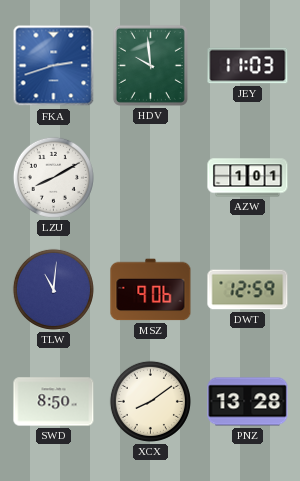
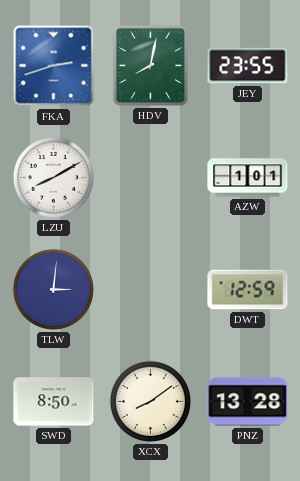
HDV: 9:59 -> 8:02 (150, 65)
JEY: 11:03 -> 23:55 (248, 66)
TLW: 11:01 -> 3:01 (53, 289)
MSZ: 9:06 -> none (151, 290)
